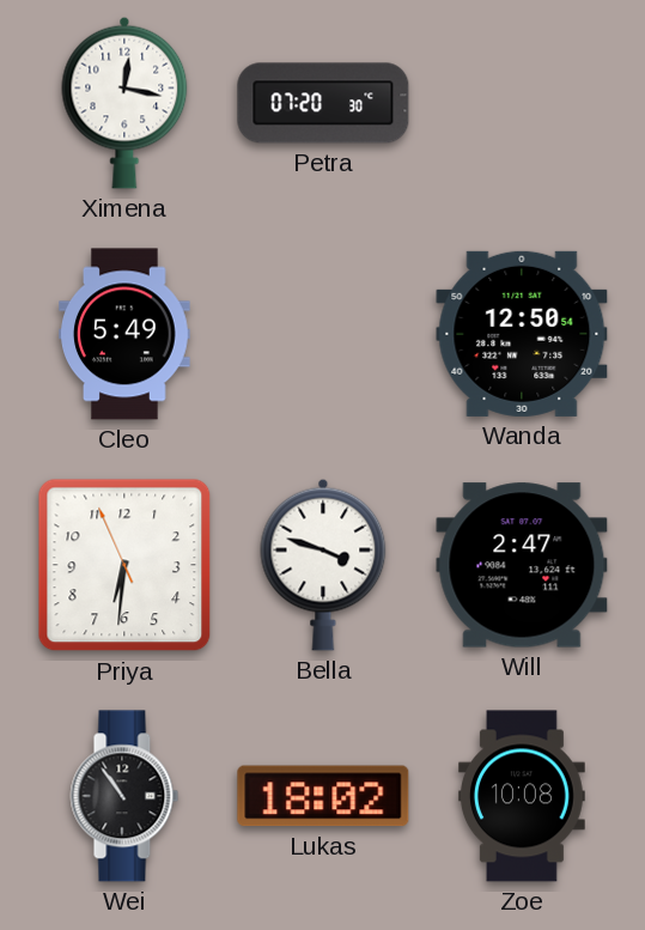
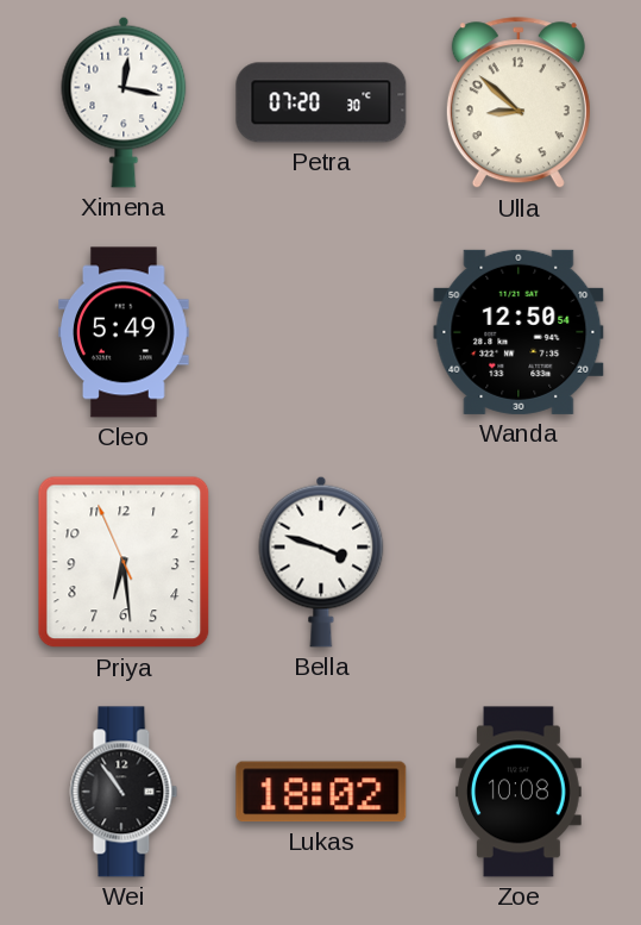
Ulla: none -> 8:52 (519, 104)
Priya: 6:30 -> 6:28 (124, 562)
Will: 2:47 -> none (522, 565)
